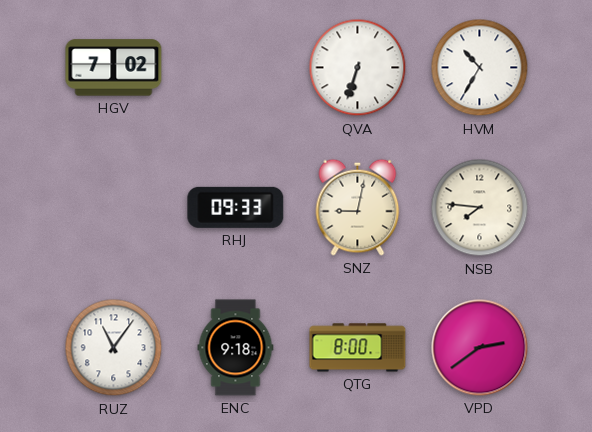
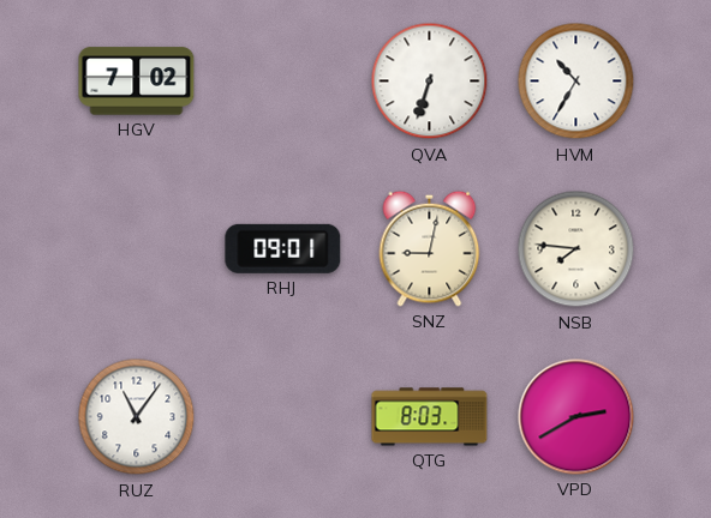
RHJ: 09:33 -> 09:01 (283, 248)
ENC: 9:18 -> none (236, 348)
QTG: 8:00 -> 8:03 (430, 417)
VPD: 2:39 -> 2:40 (576, 417)
